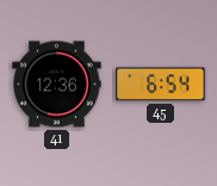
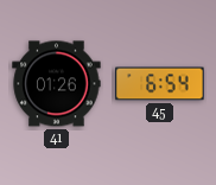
41: 12:36 -> 01:26 (57, 84)
